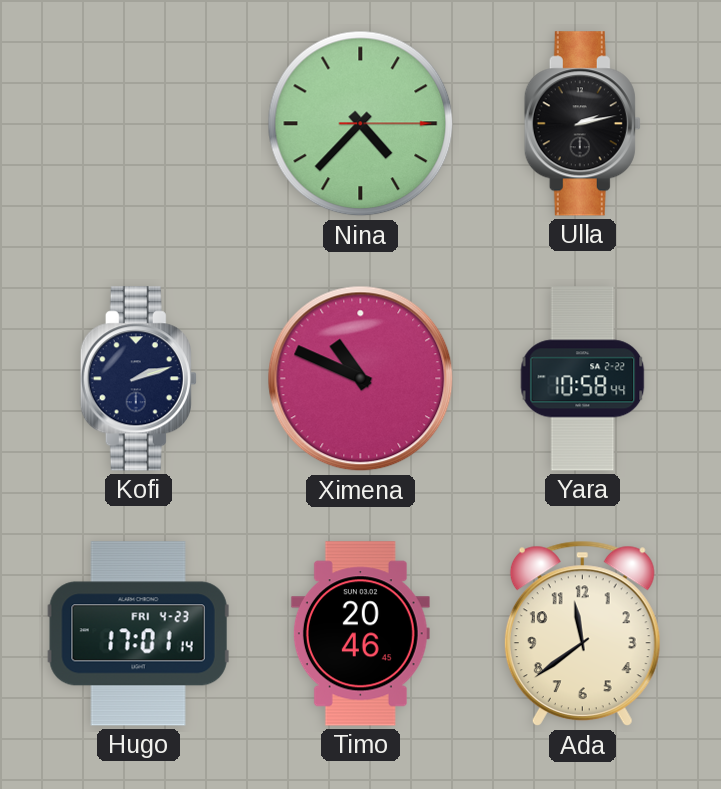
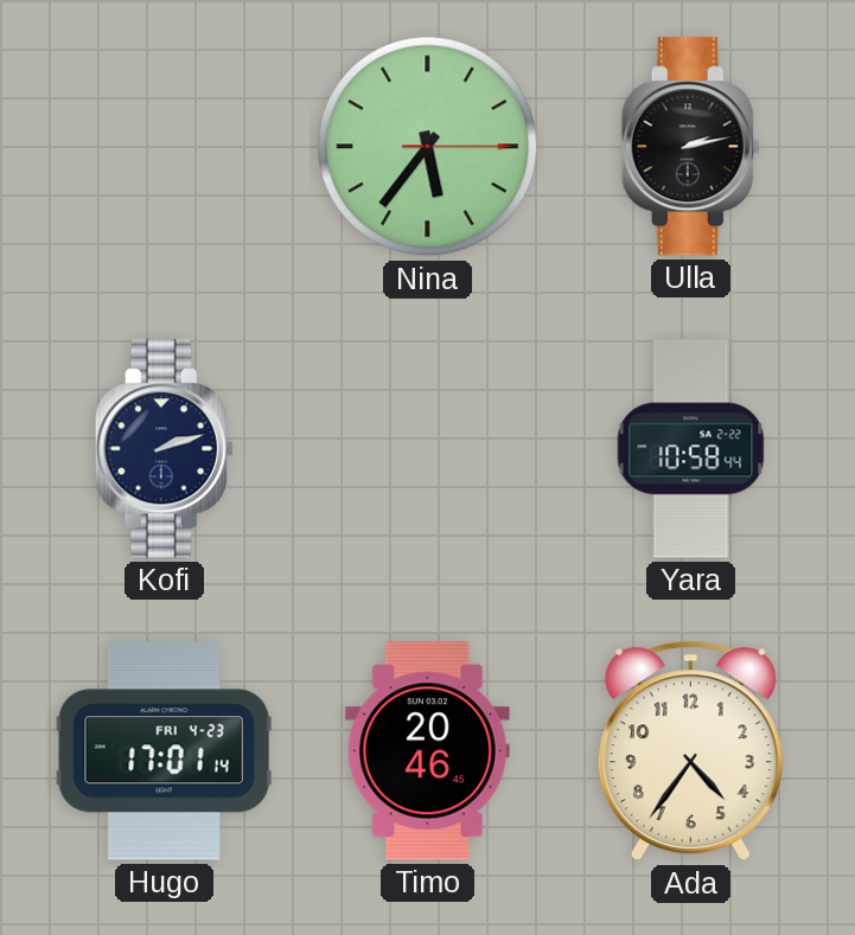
Nina: 4:37 -> 5:36 (428, 147)
Ximena: 10:49 -> none (361, 379)
Ada: 11:39 -> 4:36 (690, 751)
